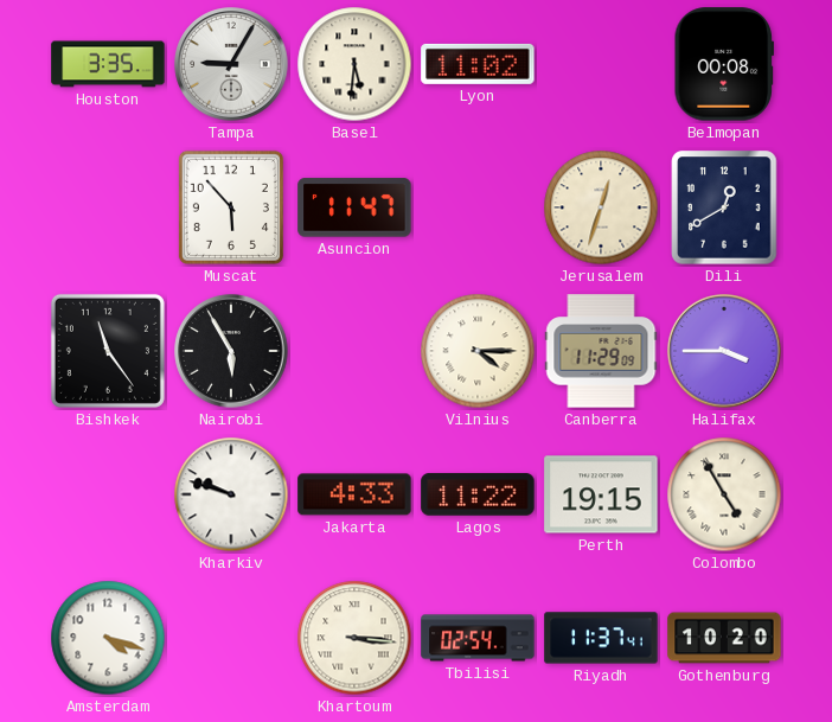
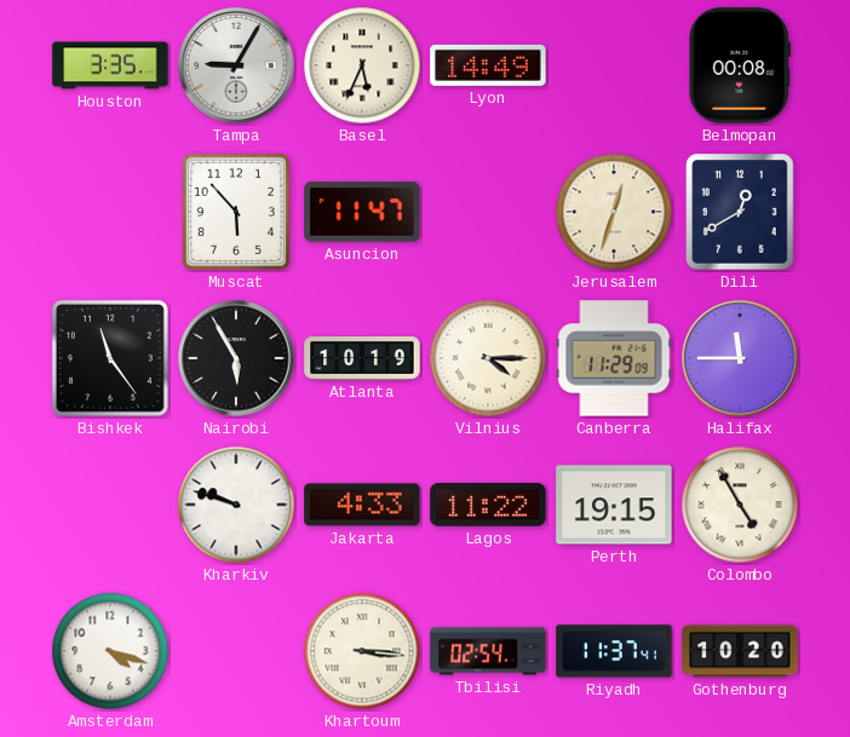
Basel: 5:31 -> 5:34 (362, 65)
Lyon: 11:02 -> 14:49 (488, 65)
Atlanta: none -> 10:19 (362, 359)
Halifax: 3:45 -> 11:45 (740, 358)
